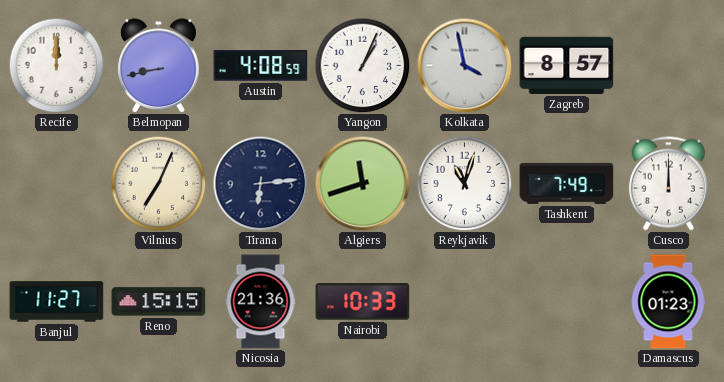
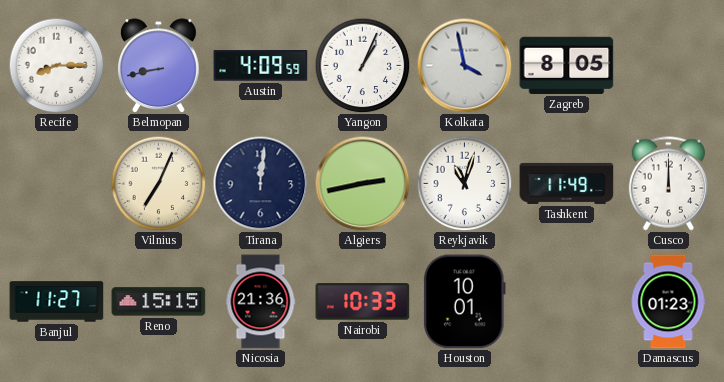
Recife: 12:00 -> 8:15 (56, 65)
Austin: 4:08 -> 4:09 (261, 66)
Zagreb: 8:57 -> 8:05 (567, 65)
Tirana: 6:14 -> 12:01 (260, 183)
Algiers: 11:42 -> 2:43 (362, 183)
Tashkent: 7:49 -> 11:49 (567, 183)
Houston: none -> 10:01 (464, 302)
